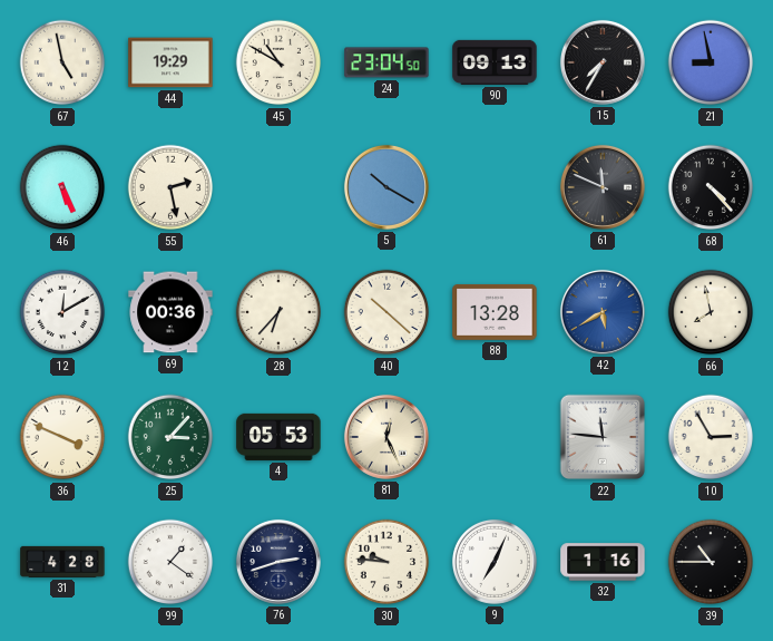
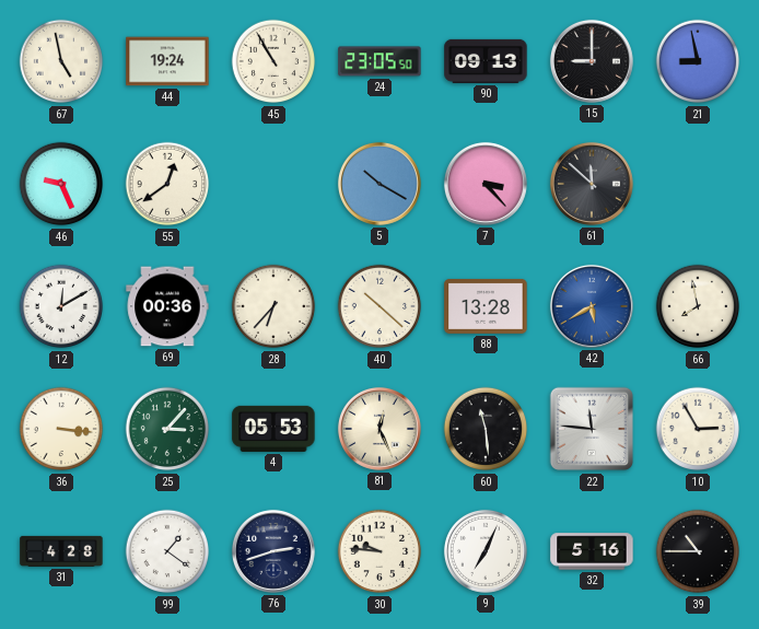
44: 19:29 -> 19:24 (167, 61)
45: 10:50 -> 10:55 (273, 61)
24: 23:04 -> 23:05 (379, 61)
15: 7:35 -> 9:00 (592, 61)
46: 5:26 -> 9:26 (61, 184)
55: 2:28 -> 12:39 (167, 184)
7: none -> 3:23 (486, 184)
61: 11:49 -> 11:52 (592, 184)
68: 4:23 -> none (711, 187)
36: 3:49 -> 3:16 (61, 429)
60: none -> 11:29 (486, 429)
32: 1:16 -> 5:16 (592, 551)
